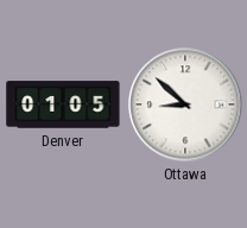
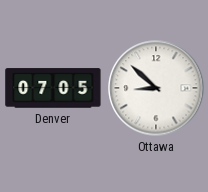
Denver: 01:05 -> 07:05 (53, 88)
